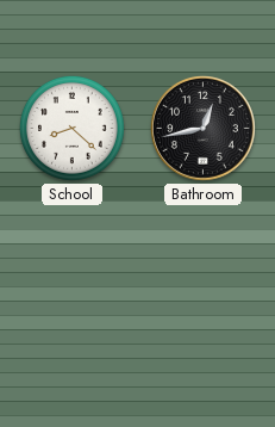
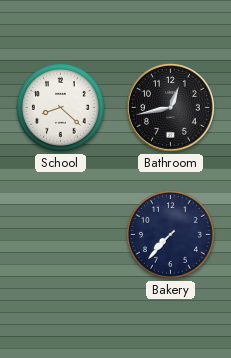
Bakery: none -> 7:37 (171, 235)
